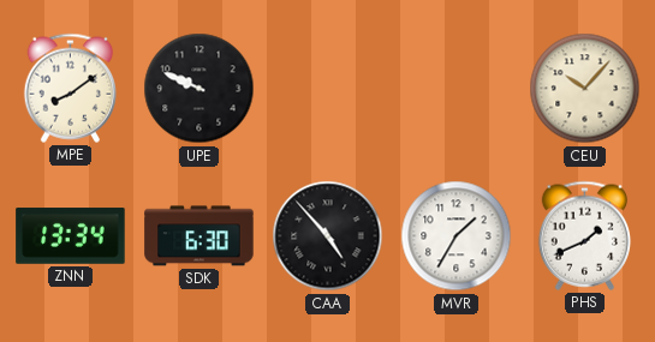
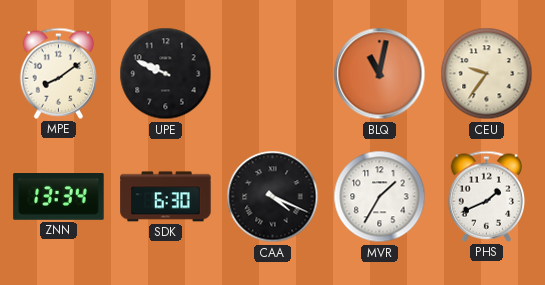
BLQ: none -> 11:02 (380, 74)
CEU: 10:07 -> 9:36 (487, 74)
CAA: 4:53 -> 4:19 (273, 197)
